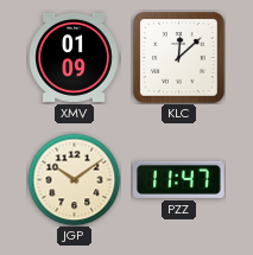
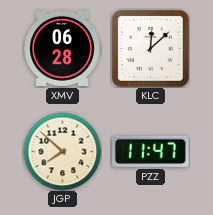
XMV: 01:09 -> 06:28 (62, 48)
JGP: 10:09 -> 7:52 (62, 151)
